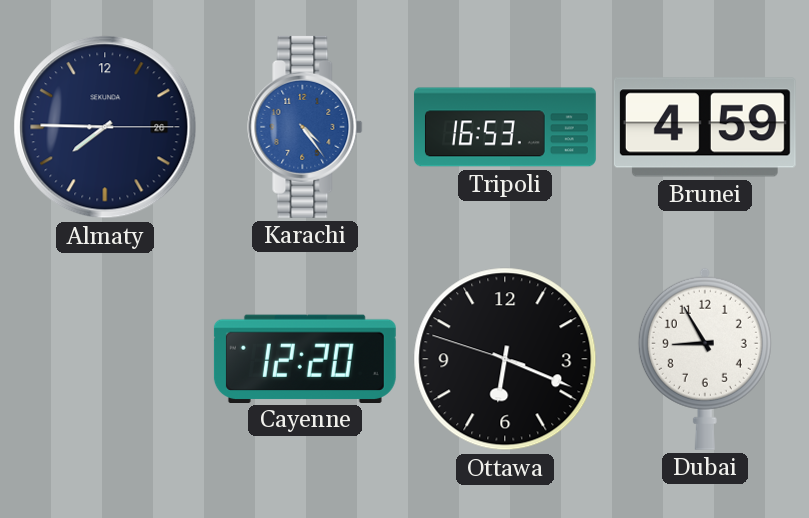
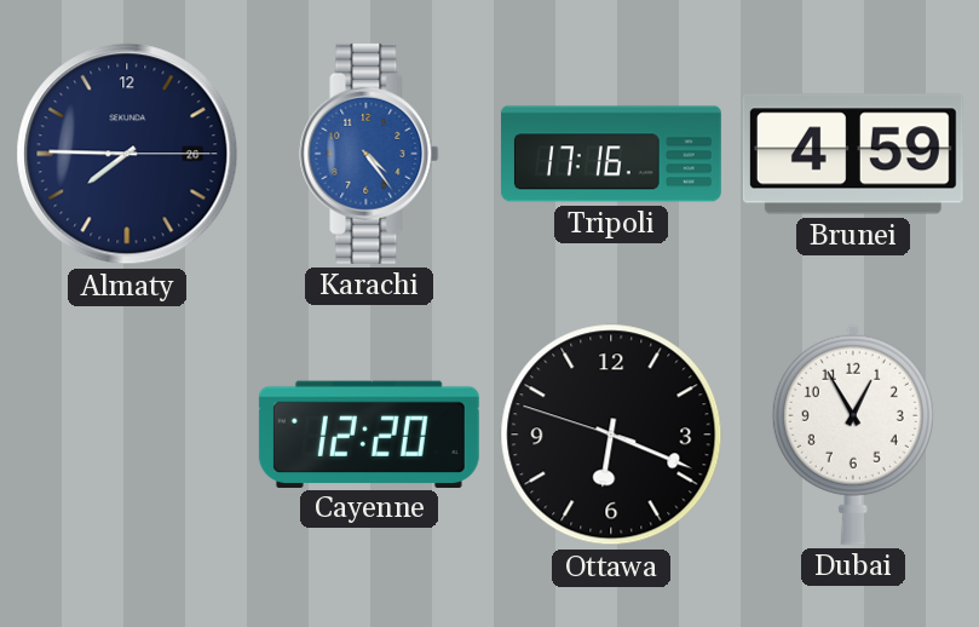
Tripoli: 16:53 -> 17:16 (611, 154)
Dubai: 8:55 -> 12:55 (853, 435)
